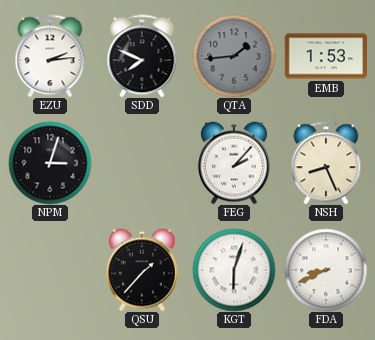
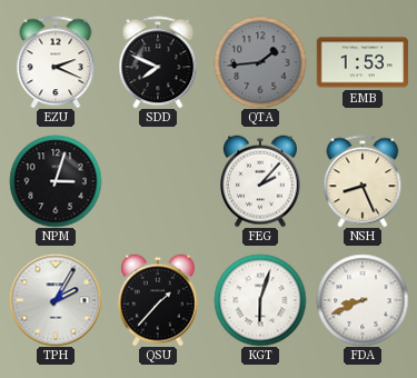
EZU: 2:14 -> 2:19 (56, 62)
TPH: none -> 2:05 (56, 300)
